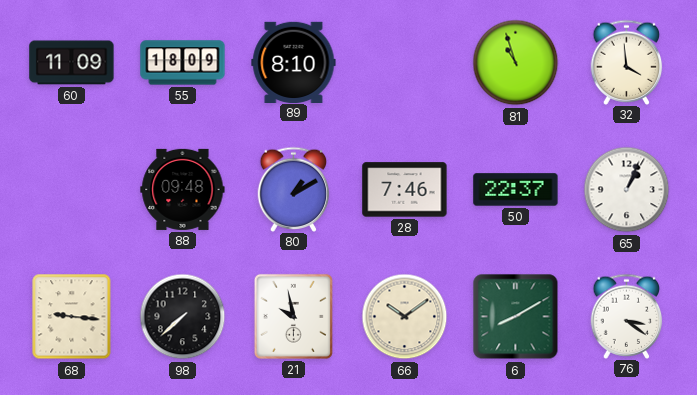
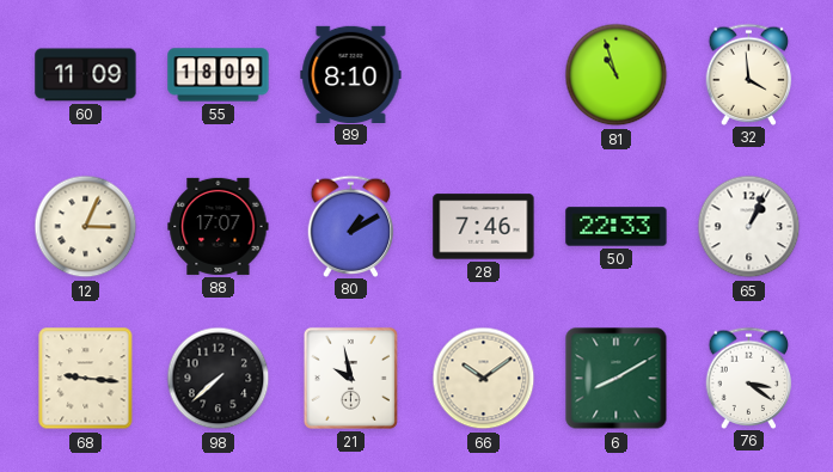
12: none -> 3:04 (86, 227)
88: 09:48 -> 17:07 (219, 226)
50: 22:37 -> 22:33 (617, 227)
